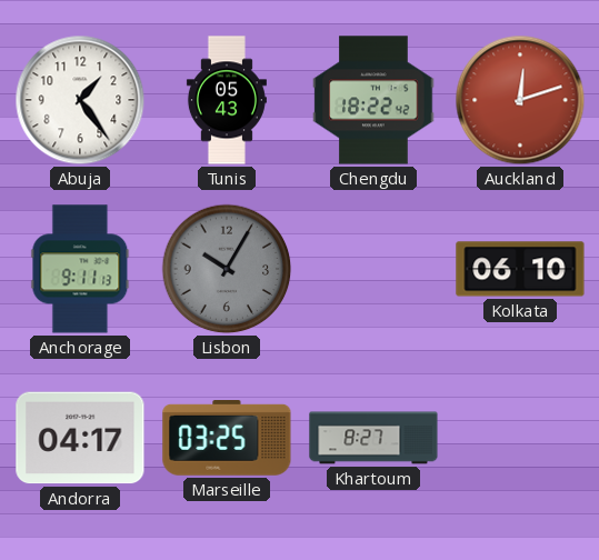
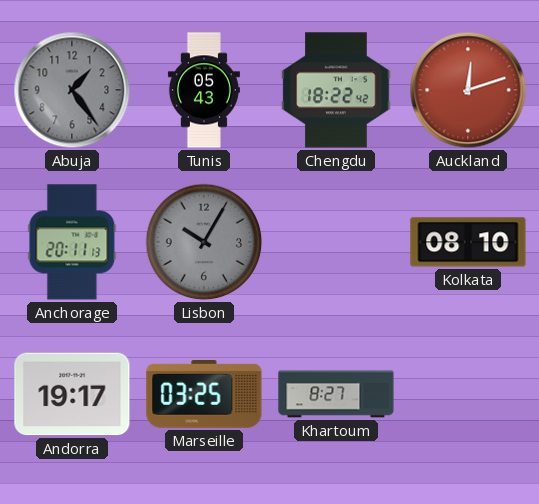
Abuja dial: white -> grey (72, 90)
Anchorage: 9:11 -> 20:11 (72, 242)
Kolkata: 06:10 -> 08:10 (468, 242)
Andorra: 04:17 -> 19:17 (72, 394)
